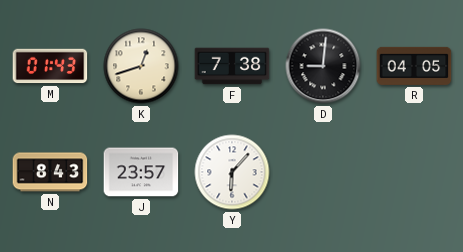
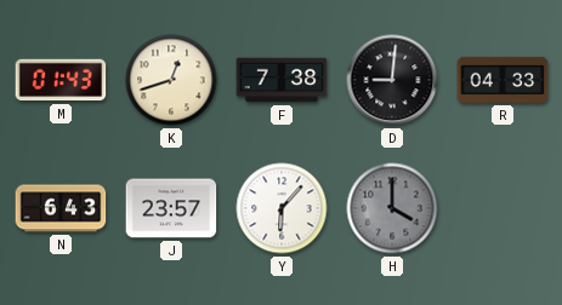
R: 04:05 -> 04:33 (503, 80)
N: 8:43 -> 6:43 (61, 208)
H: none -> 4:00 (392, 208)
